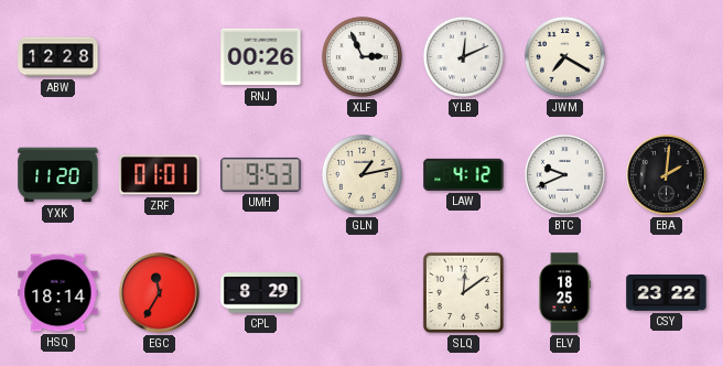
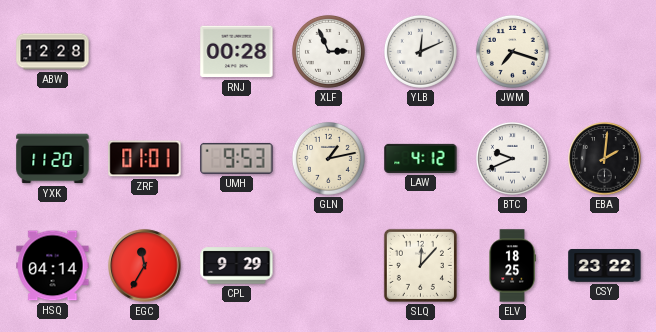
RNJ: 00:26 -> 00:28 (237, 52)
JWM: 7:20 -> 7:18 (512, 51)
HSQ: 18:14 -> 04:14 (53, 266)
CPL: 8:29 -> 9:29 (237, 266)
SLQ: 12:09 -> 12:07 (420, 265)
